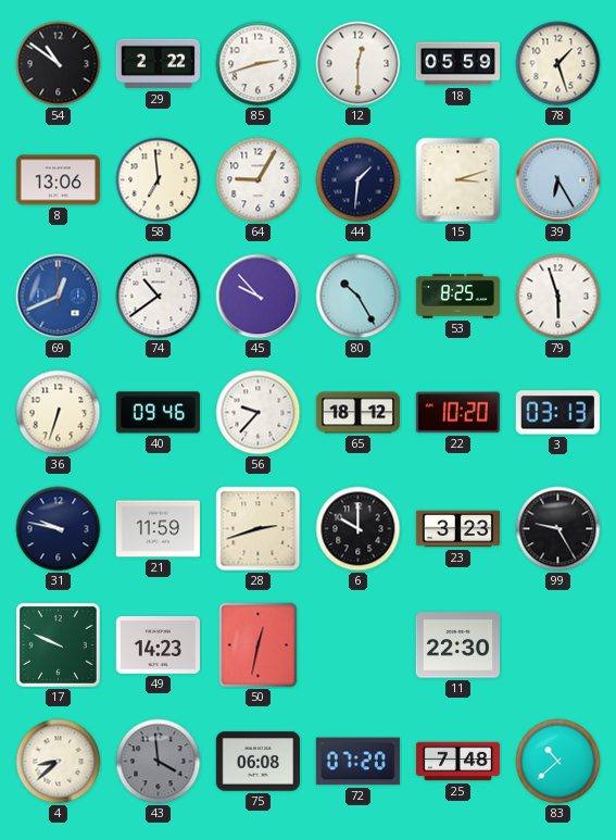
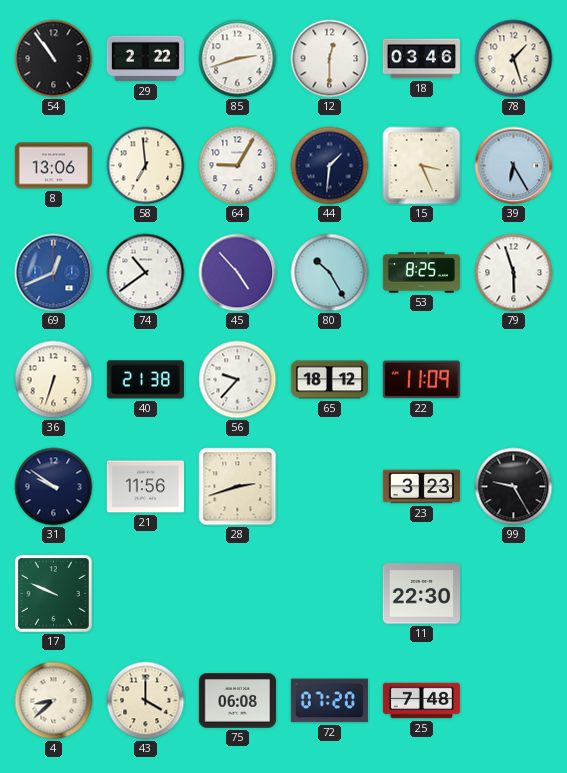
54: 10:51 -> 10:54 (54, 59)
18: 05:59 -> 03:46 (421, 59)
15: 3:12 -> 3:26 (422, 166)
45: 9:53 -> 4:53 (238, 273)
40: 09:46 -> 21:38 (145, 380)
22: 10:20 -> 11:09 (421, 380)
3: 03:13 -> none (557, 413)
31: 9:47 -> 9:51 (54, 487)
21: 11:59 -> 11:56 (145, 487)
6: 10:00 -> none (359, 529)
49: 14:23 -> none (158, 645)
50: 12:32 -> none (259, 645)
43: 3:59 -> 4:00 (146, 701)
43 dial: grey -> cream (146, 701)
83: 10:38 -> none (558, 762)
